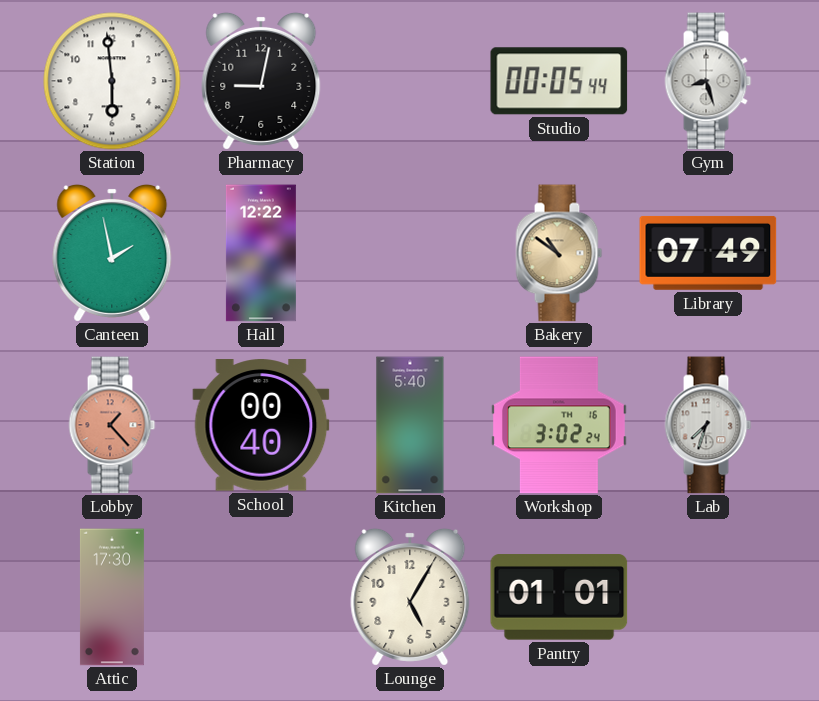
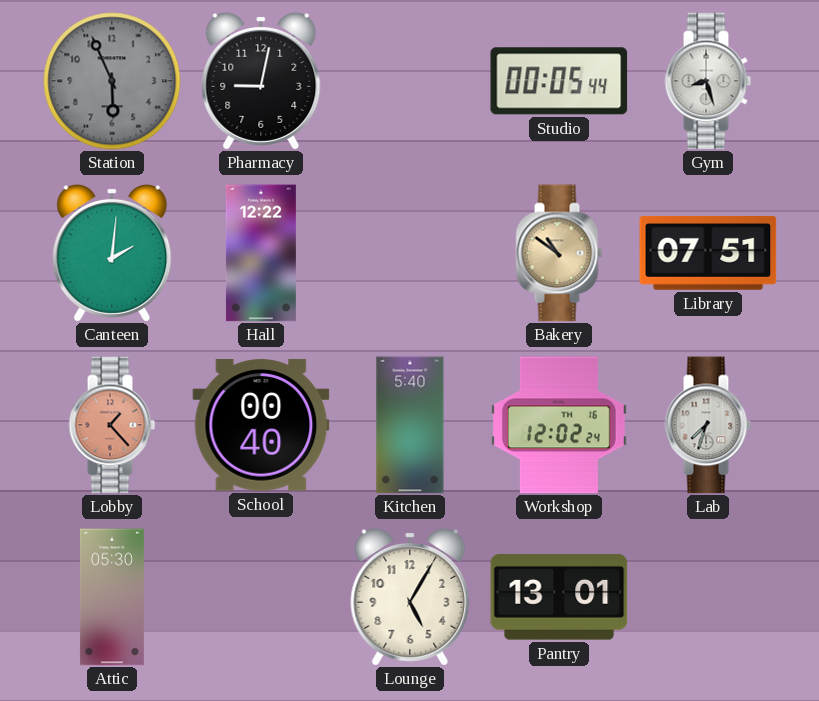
Station: 5:59 -> 5:56 (112, 81)
Station dial: white -> grey (112, 81)
Canteen: 1:58 -> 2:01 (112, 253)
Library: 07:49 -> 07:51 (708, 253)
Workshop: 3:02 -> 12:02 (559, 425)
Attic: 17:30 -> 05:30 (112, 597)
Pantry: 01:01 -> 13:01 (559, 597)
